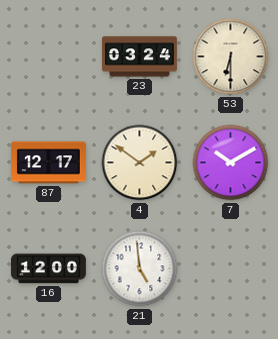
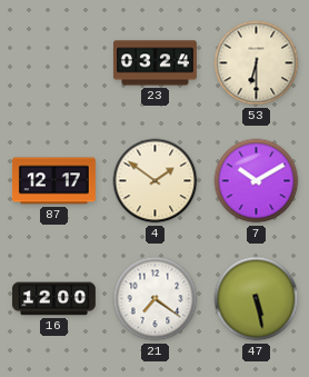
21: 4:59 -> 7:21 (156, 299)
47: none -> 5:28 (257, 299)
